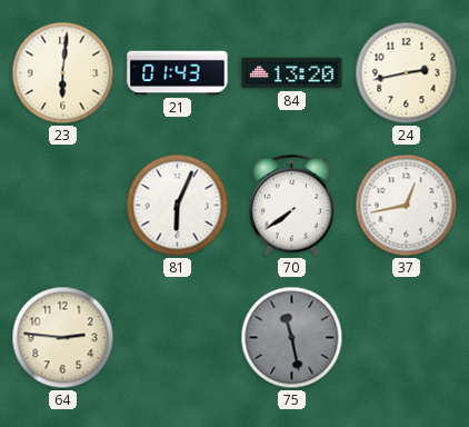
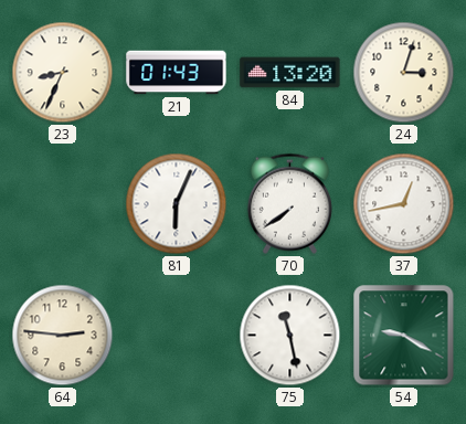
23: 6:01 -> 8:34 (63, 73)
24: 2:43 -> 3:03 (404, 73)
75 dial: grey -> white (290, 336)
54: none -> 9:20 (404, 336)
